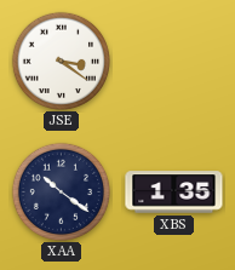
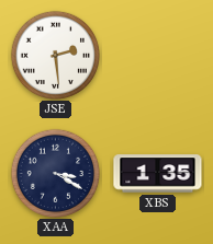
JSE: 3:21 -> 2:29 (55, 55)
XAA: 10:21 -> 3:20 (55, 173)
